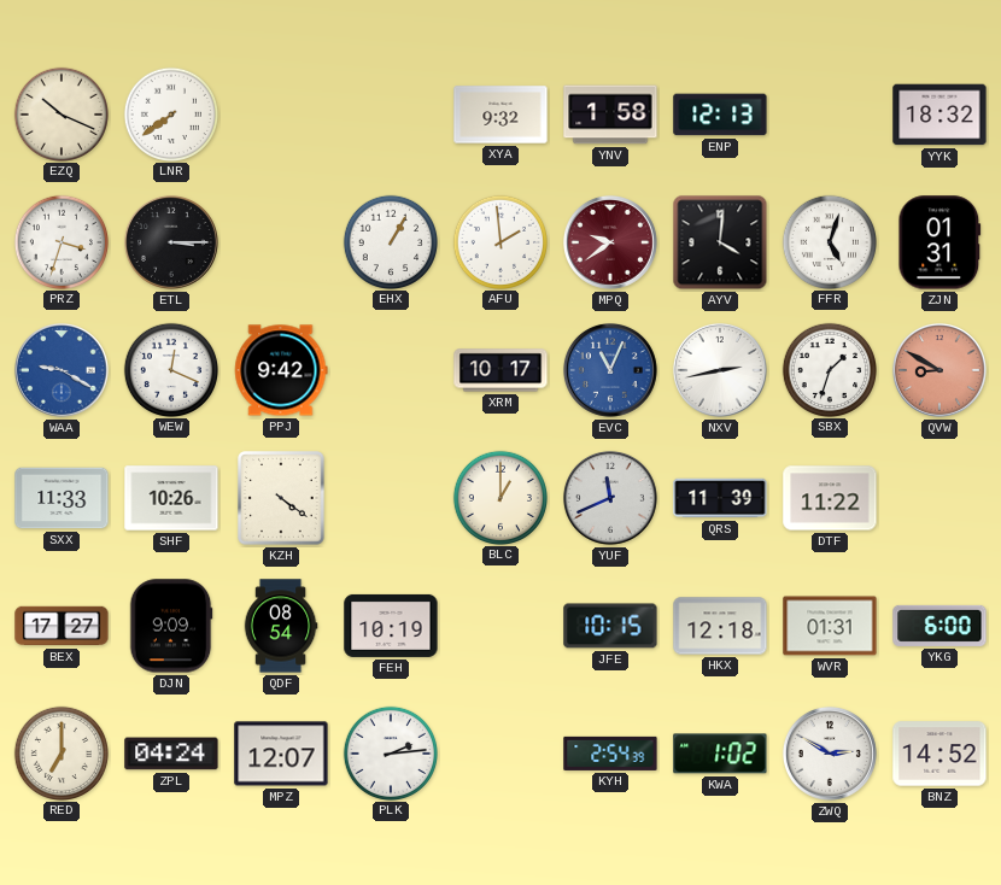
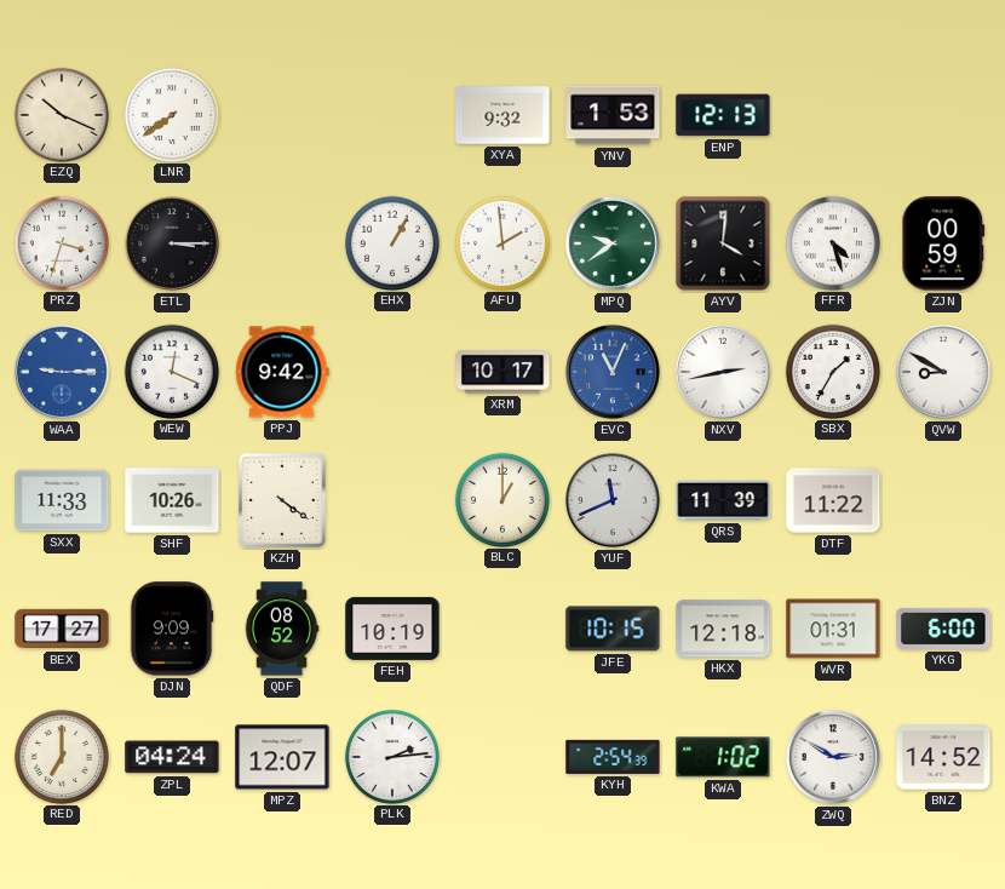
YNV: 1:58 -> 1:53 (613, 115)
YYK: 18:32 -> none (939, 115)
MPQ dial: burgundy -> green (613, 243)
FFR: 5:03 -> 4:27 (832, 242)
ZJN: 01:31 -> 00:59 (943, 243)
WAA: 9:20 -> 9:15 (62, 372)
SBX: 1:33 -> 1:35 (832, 371)
QVW dial: salmon -> white (943, 372)
QDF: 08:54 -> 08:52 (282, 629)
